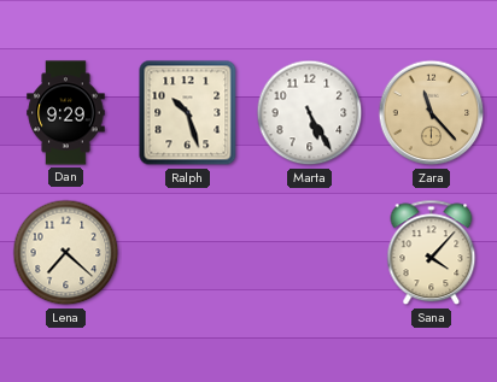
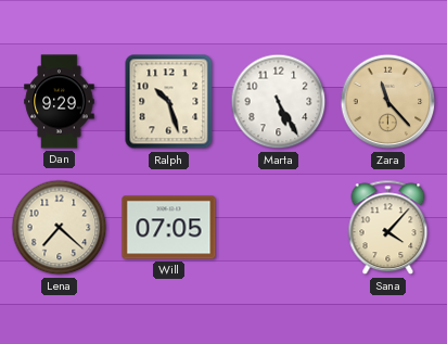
Will: none -> 07:05 (169, 228)
